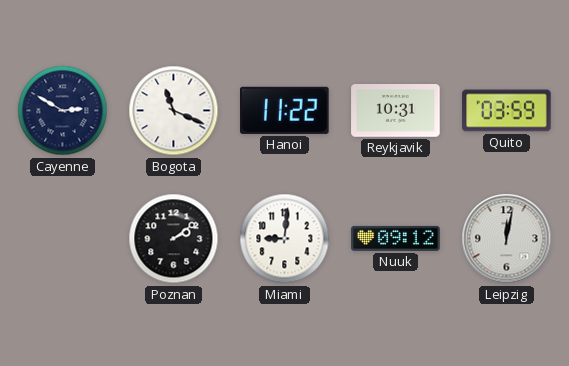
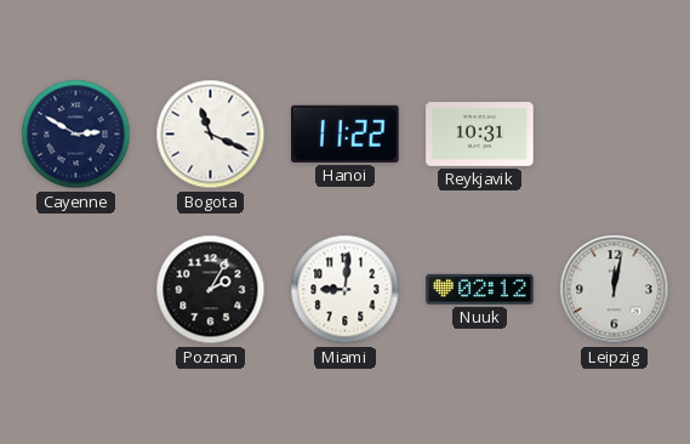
Quito: 03:59 -> none (507, 111)
Poznan: 2:09 -> 2:05 (211, 290)
Nuuk: 09:12 -> 02:12 (480, 289)
